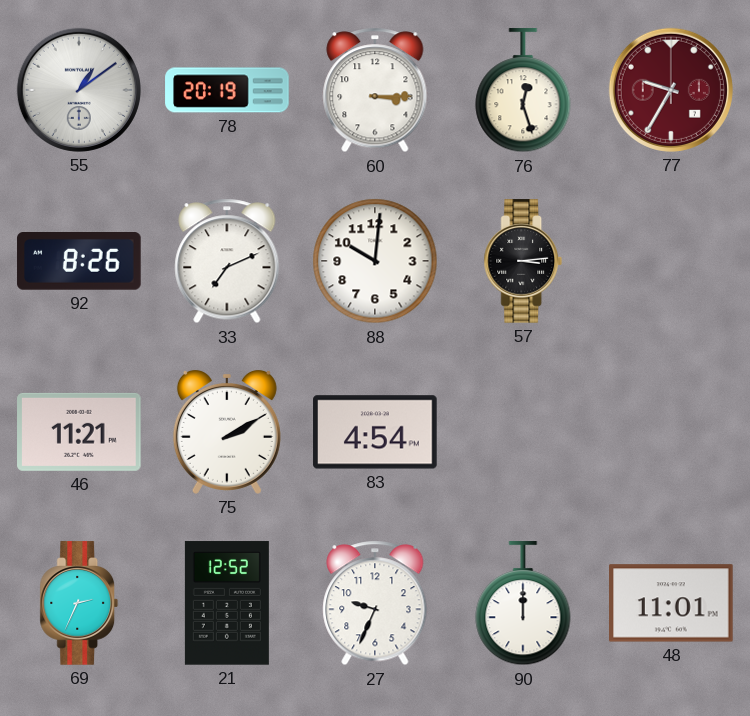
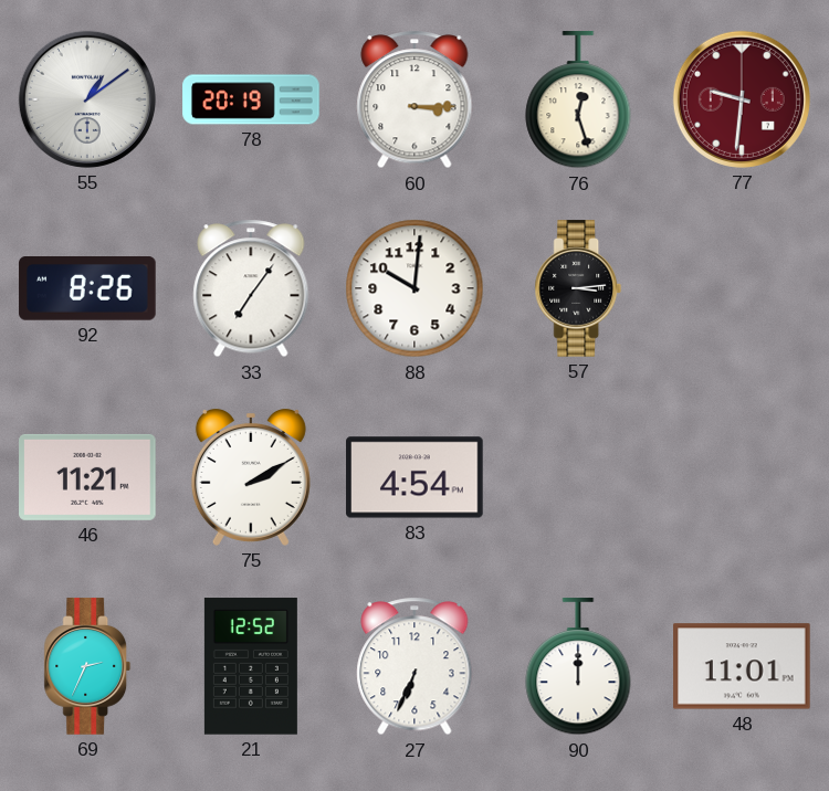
77: 9:35 -> 9:31 (742, 99)
33: 7:11 -> 7:06 (251, 288)
27: 9:34 -> 6:34 (414, 666)
